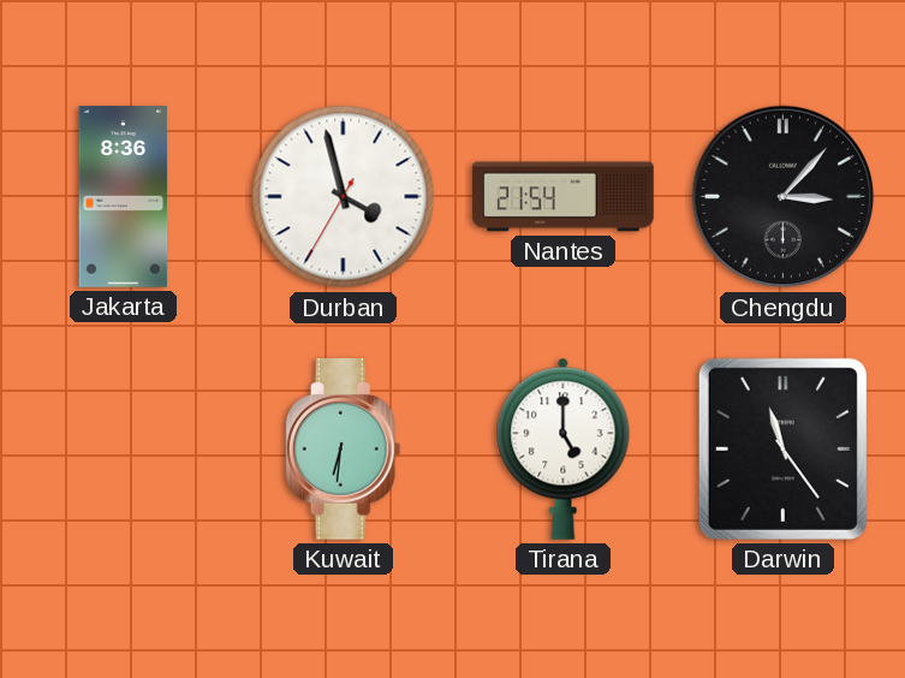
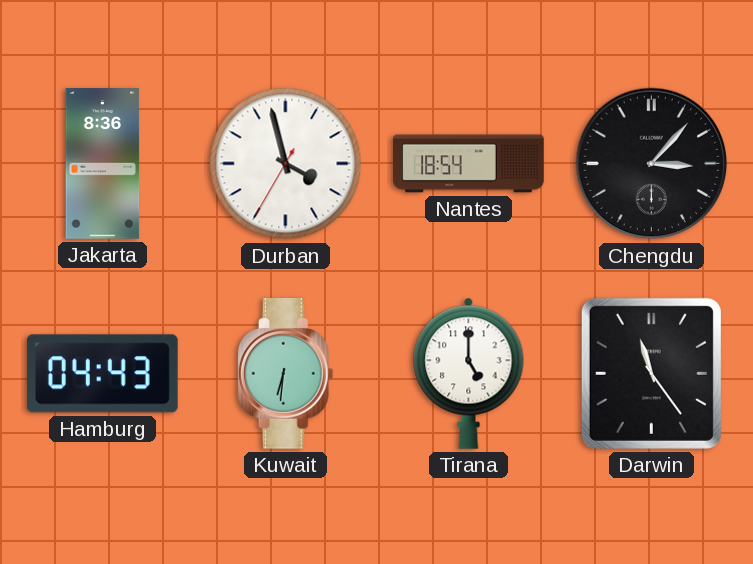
Nantes: 21:54 -> 18:54 (469, 164)
Hamburg: none -> 04:43 (102, 374)
